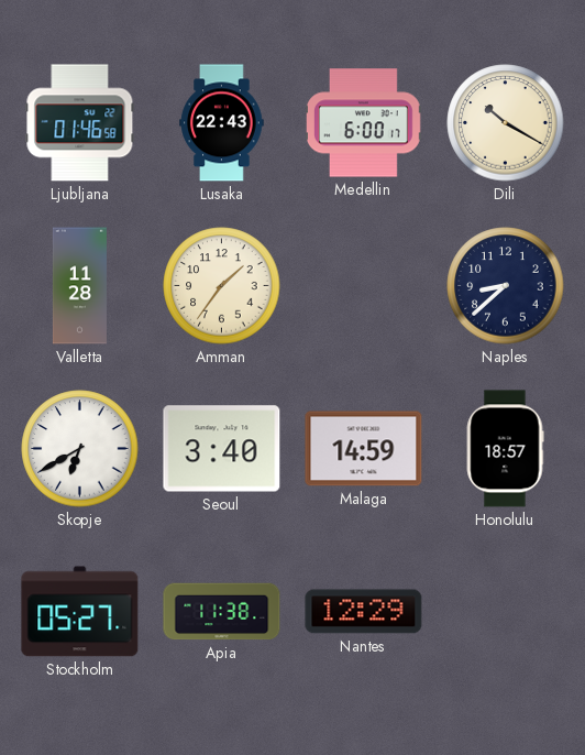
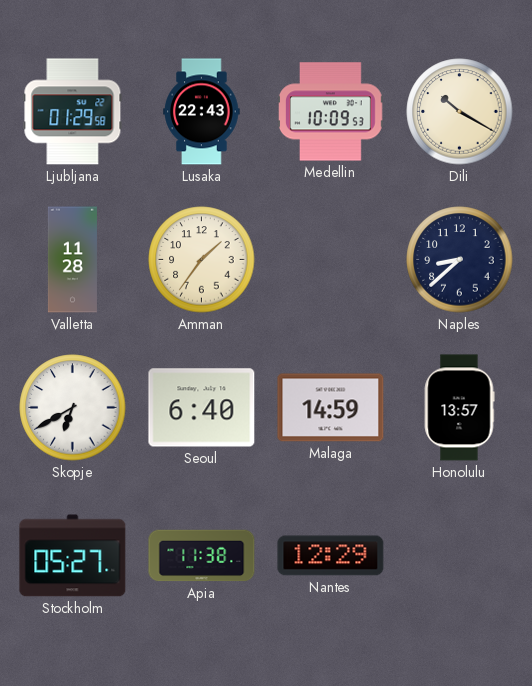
Ljubljana: 01:46 -> 01:29 (73, 112)
Medellin: 6:00 -> 10:09 (331, 112)
Seoul: 3:40 -> 6:40 (202, 408)
Honolulu: 18:57 -> 13:57 (459, 408)
